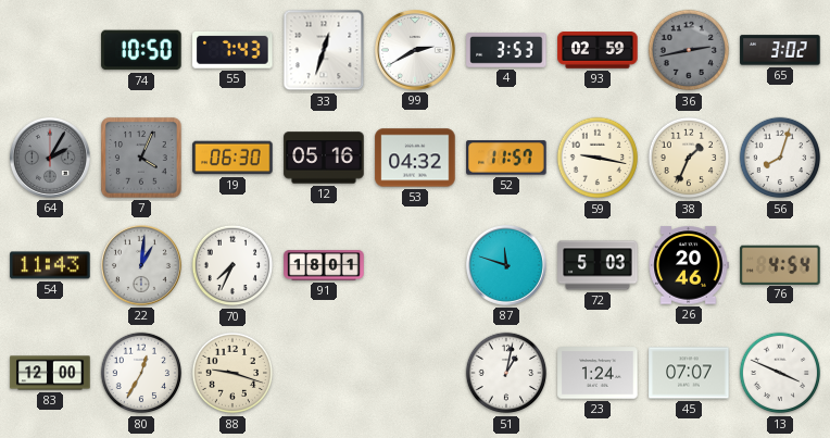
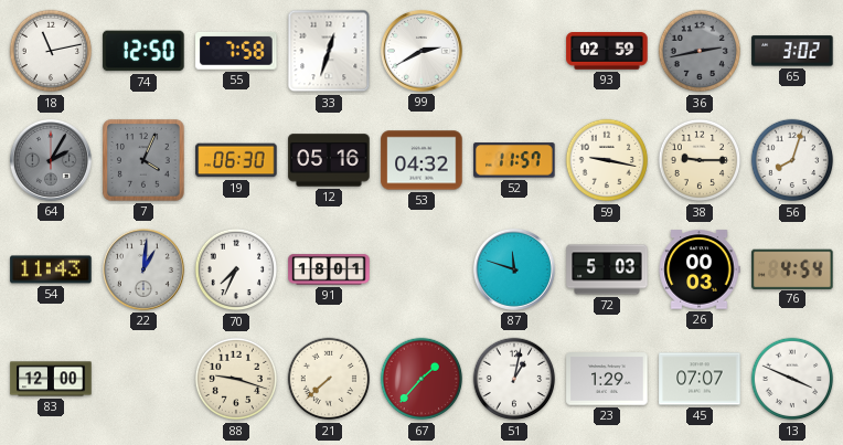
18: none -> 11:13 (51, 51)
74: 10:50 -> 12:50 (143, 51)
55: 7:43 -> 7:58 (236, 51)
4: 3:53 -> none (506, 51)
38: 1:34 -> 9:15 (700, 160)
26: 20:46 -> 00:03 (700, 269)
80: 12:35 -> none (141, 373)
21: none -> 7:38 (329, 379)
67: none -> 1:37 (421, 379)
23: 1:24 -> 1:29 (607, 379)
